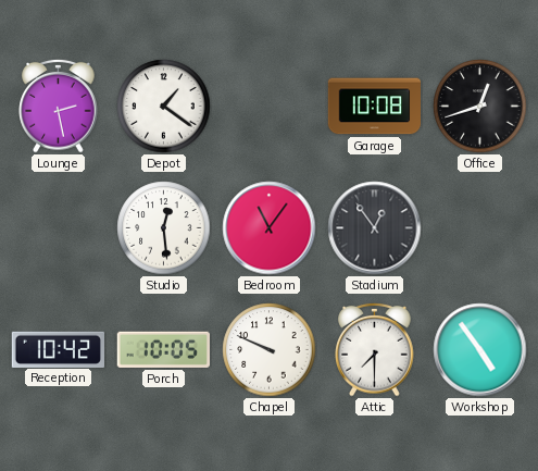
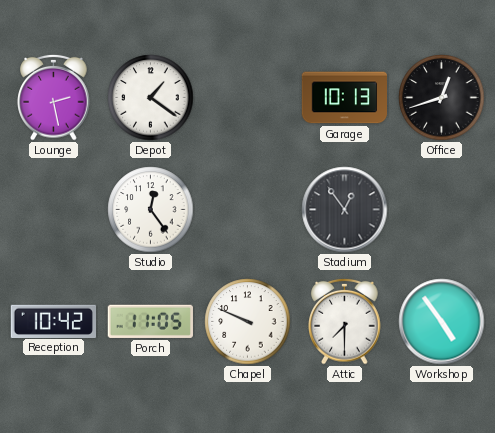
Garage: 10:08 -> 10:13 (345, 98)
Studio: 12:29 -> 12:24 (151, 210)
Bedroom: 11:06 -> none (270, 228)
Porch: 10:05 -> 11:05 (150, 321)
